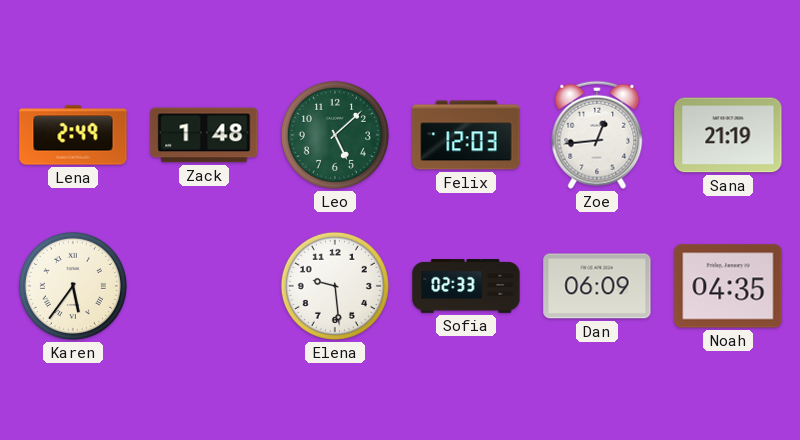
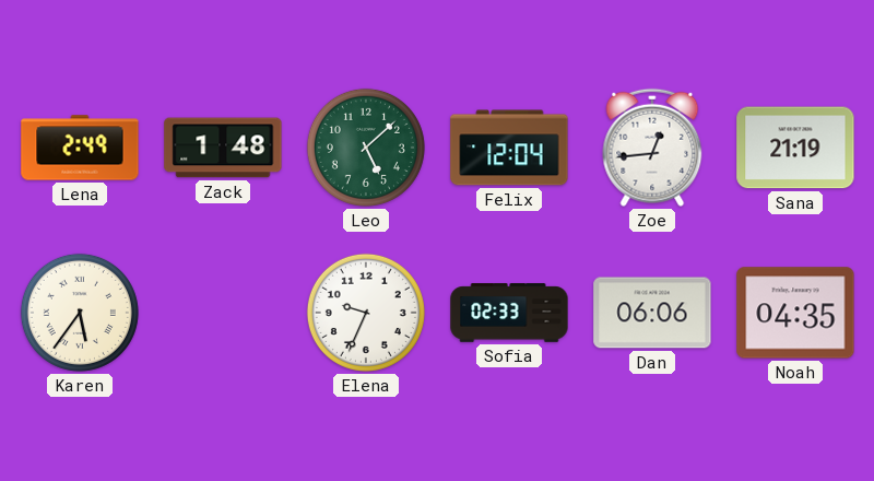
Felix: 12:03 -> 12:04 (509, 148)
Elena: 9:29 -> 9:34 (366, 313)
Dan: 06:09 -> 06:06 (652, 313)
